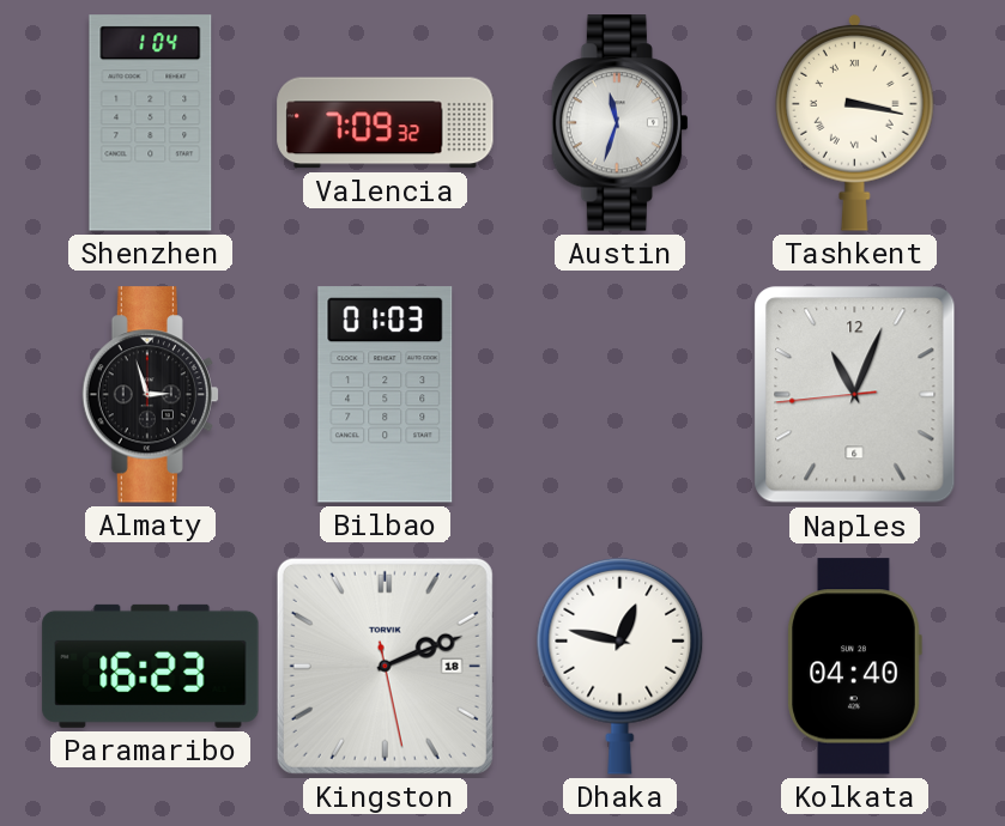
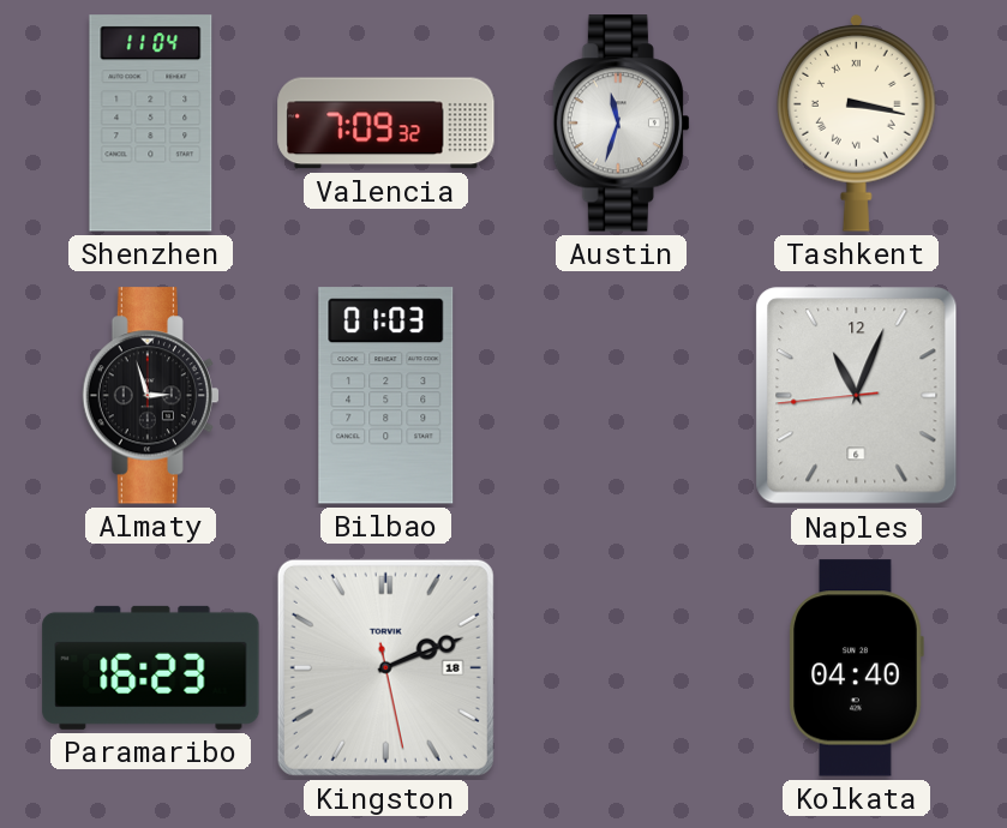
Shenzhen: 1:04 -> 11:04 (151, 124)
Dhaka: 12:47 -> none (620, 666)
